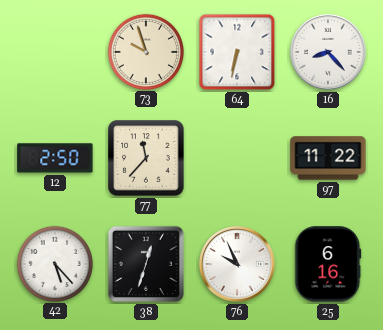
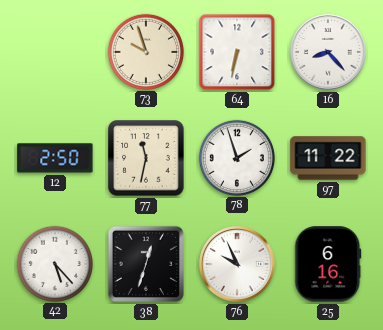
77: 11:37 -> 11:32 (146, 158)
78: none -> 1:57 (236, 157)
